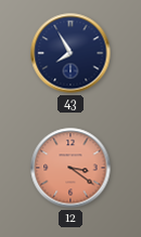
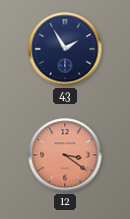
43: 7:55 -> 1:55 (65, 49)
